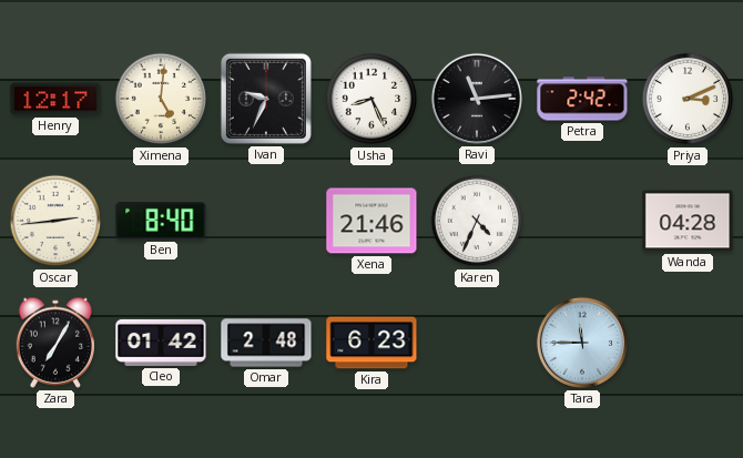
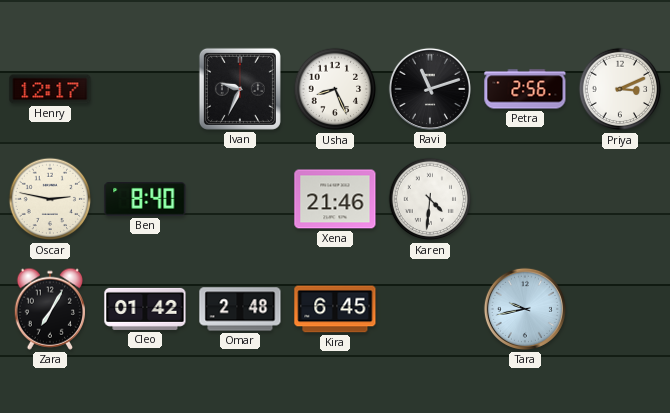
Ximena: 5:01 -> none (161, 99)
Ravi: 11:14 -> 11:12 (430, 89)
Petra: 2:42 -> 2:56 (525, 89)
Oscar: 2:44 -> 2:47 (50, 199)
Karen: 4:34 -> 4:31 (430, 199)
Wanda: 04:28 -> none (688, 221)
Kira: 6:23 -> 6:45 (335, 309)
Tara: 11:45 -> 9:43 (525, 309)
